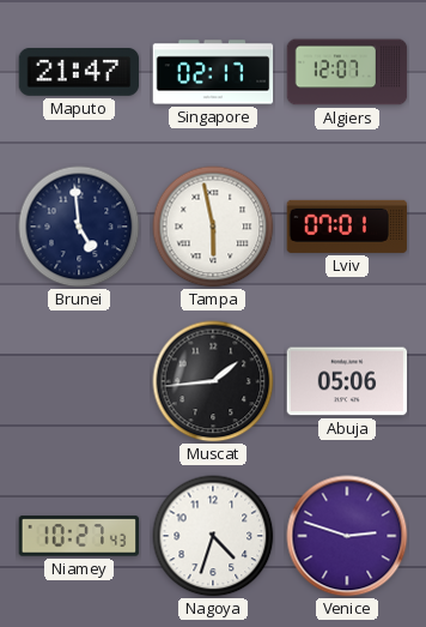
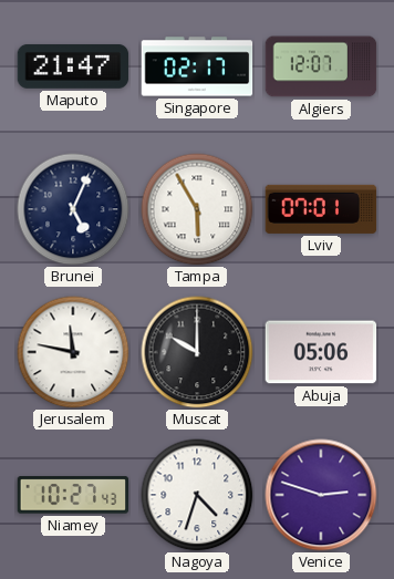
Brunei: 4:59 -> 5:04 (73, 209)
Tampa: 5:58 -> 5:55 (197, 209)
Jerusalem: none -> 11:47 (73, 352)
Muscat: 1:44 -> 10:00 (197, 352)
